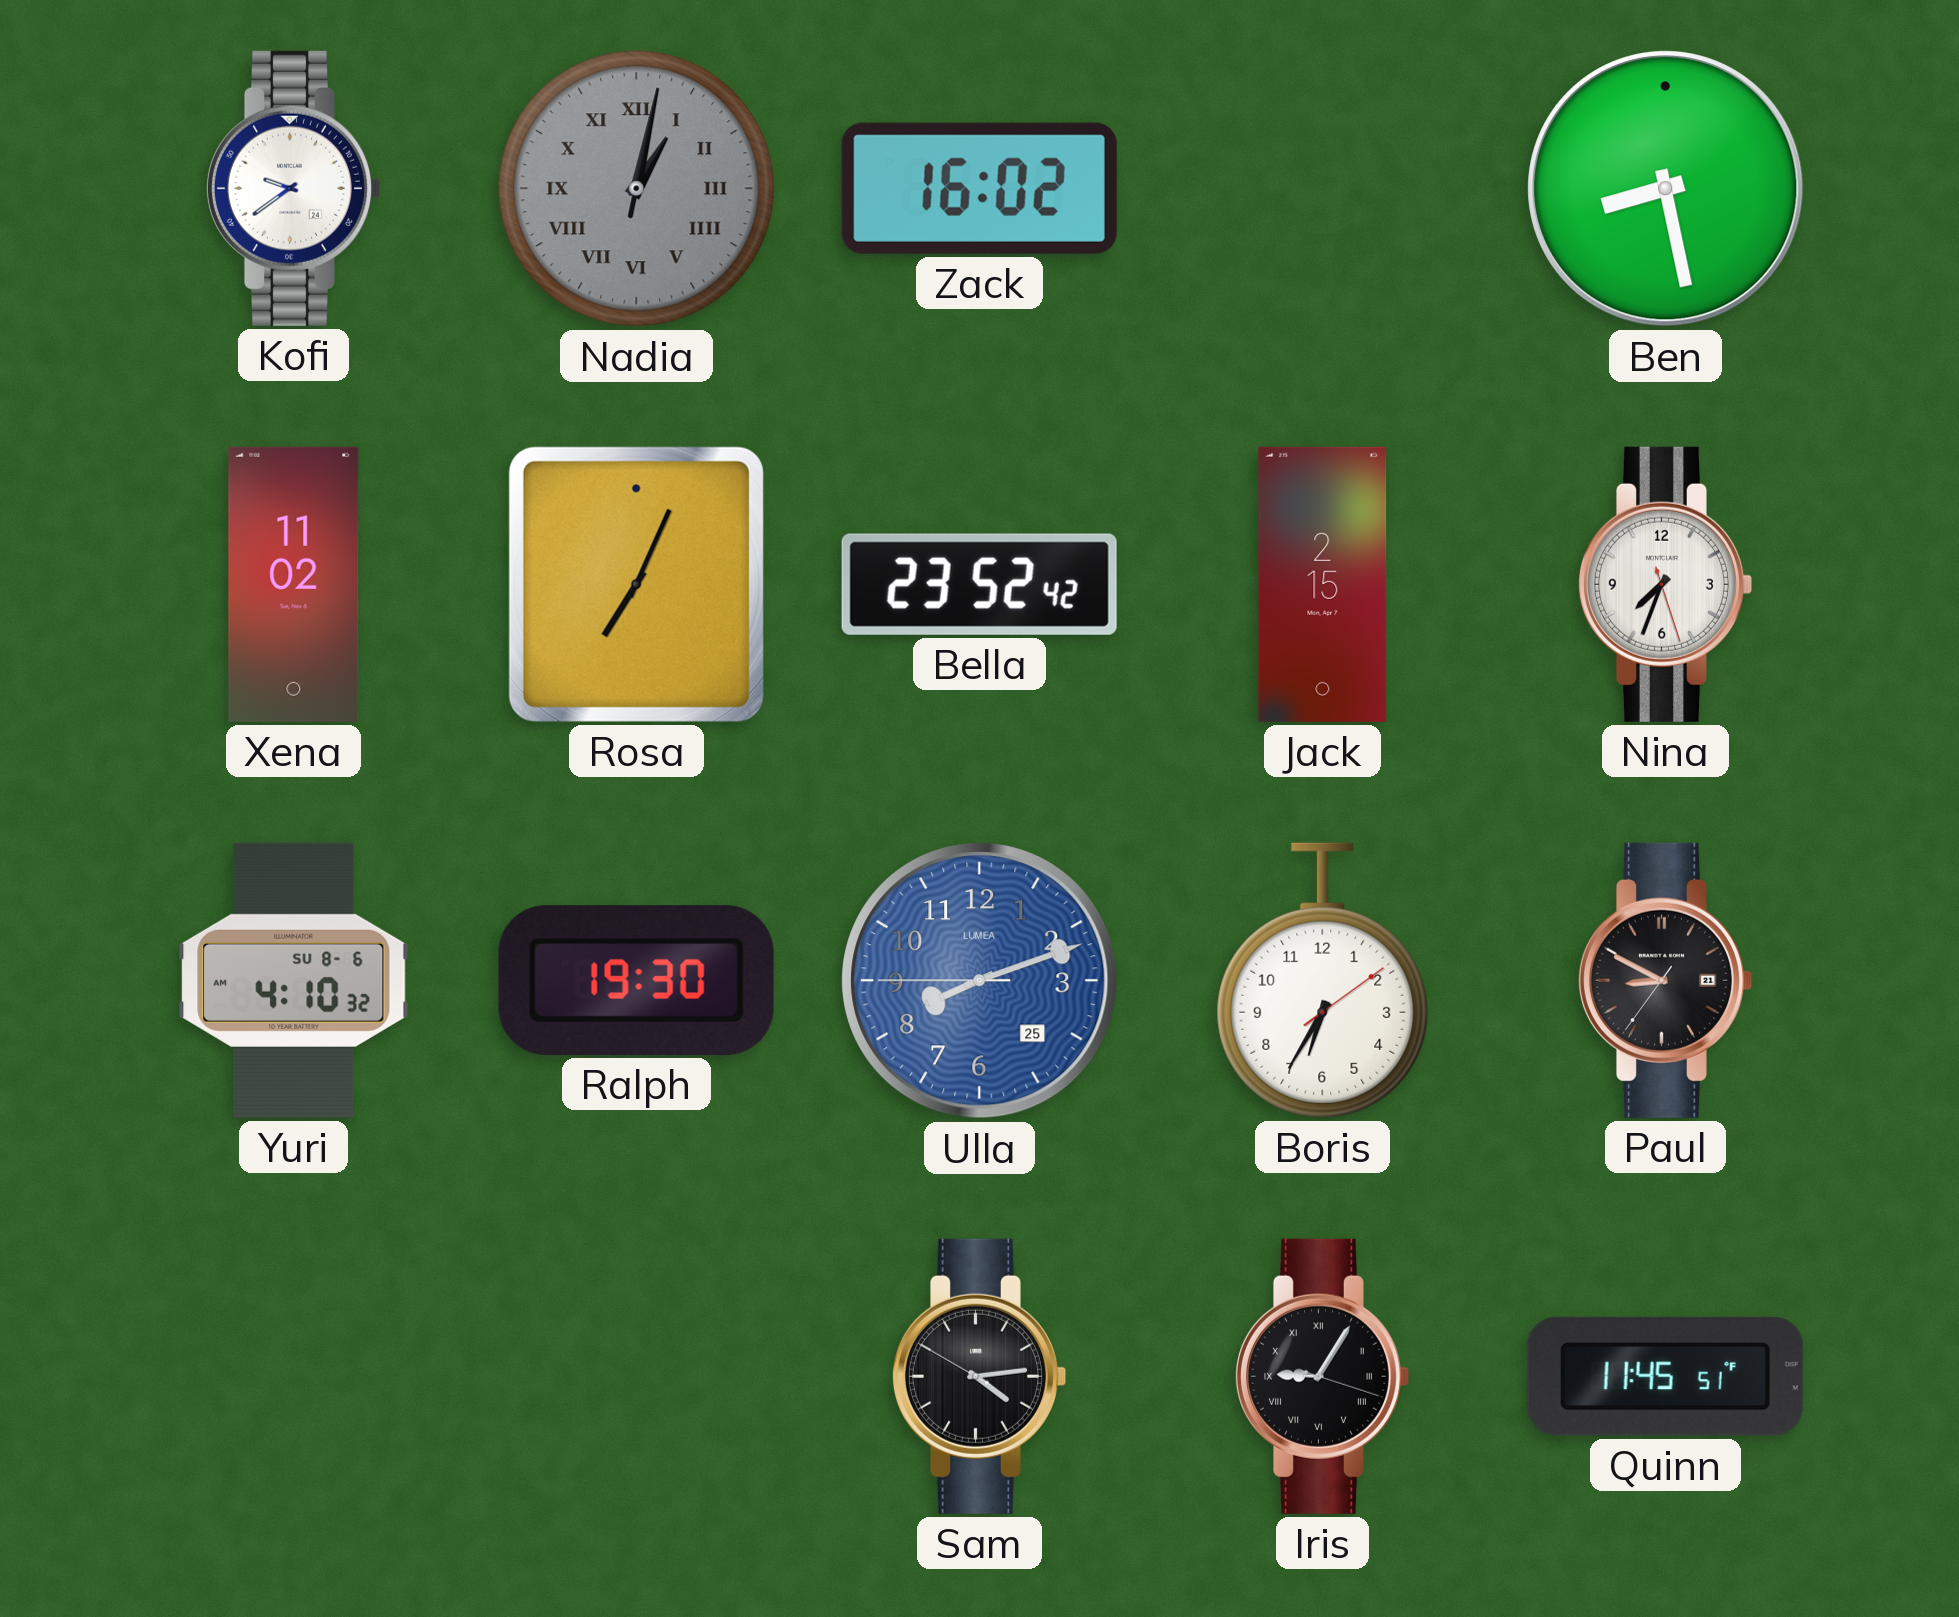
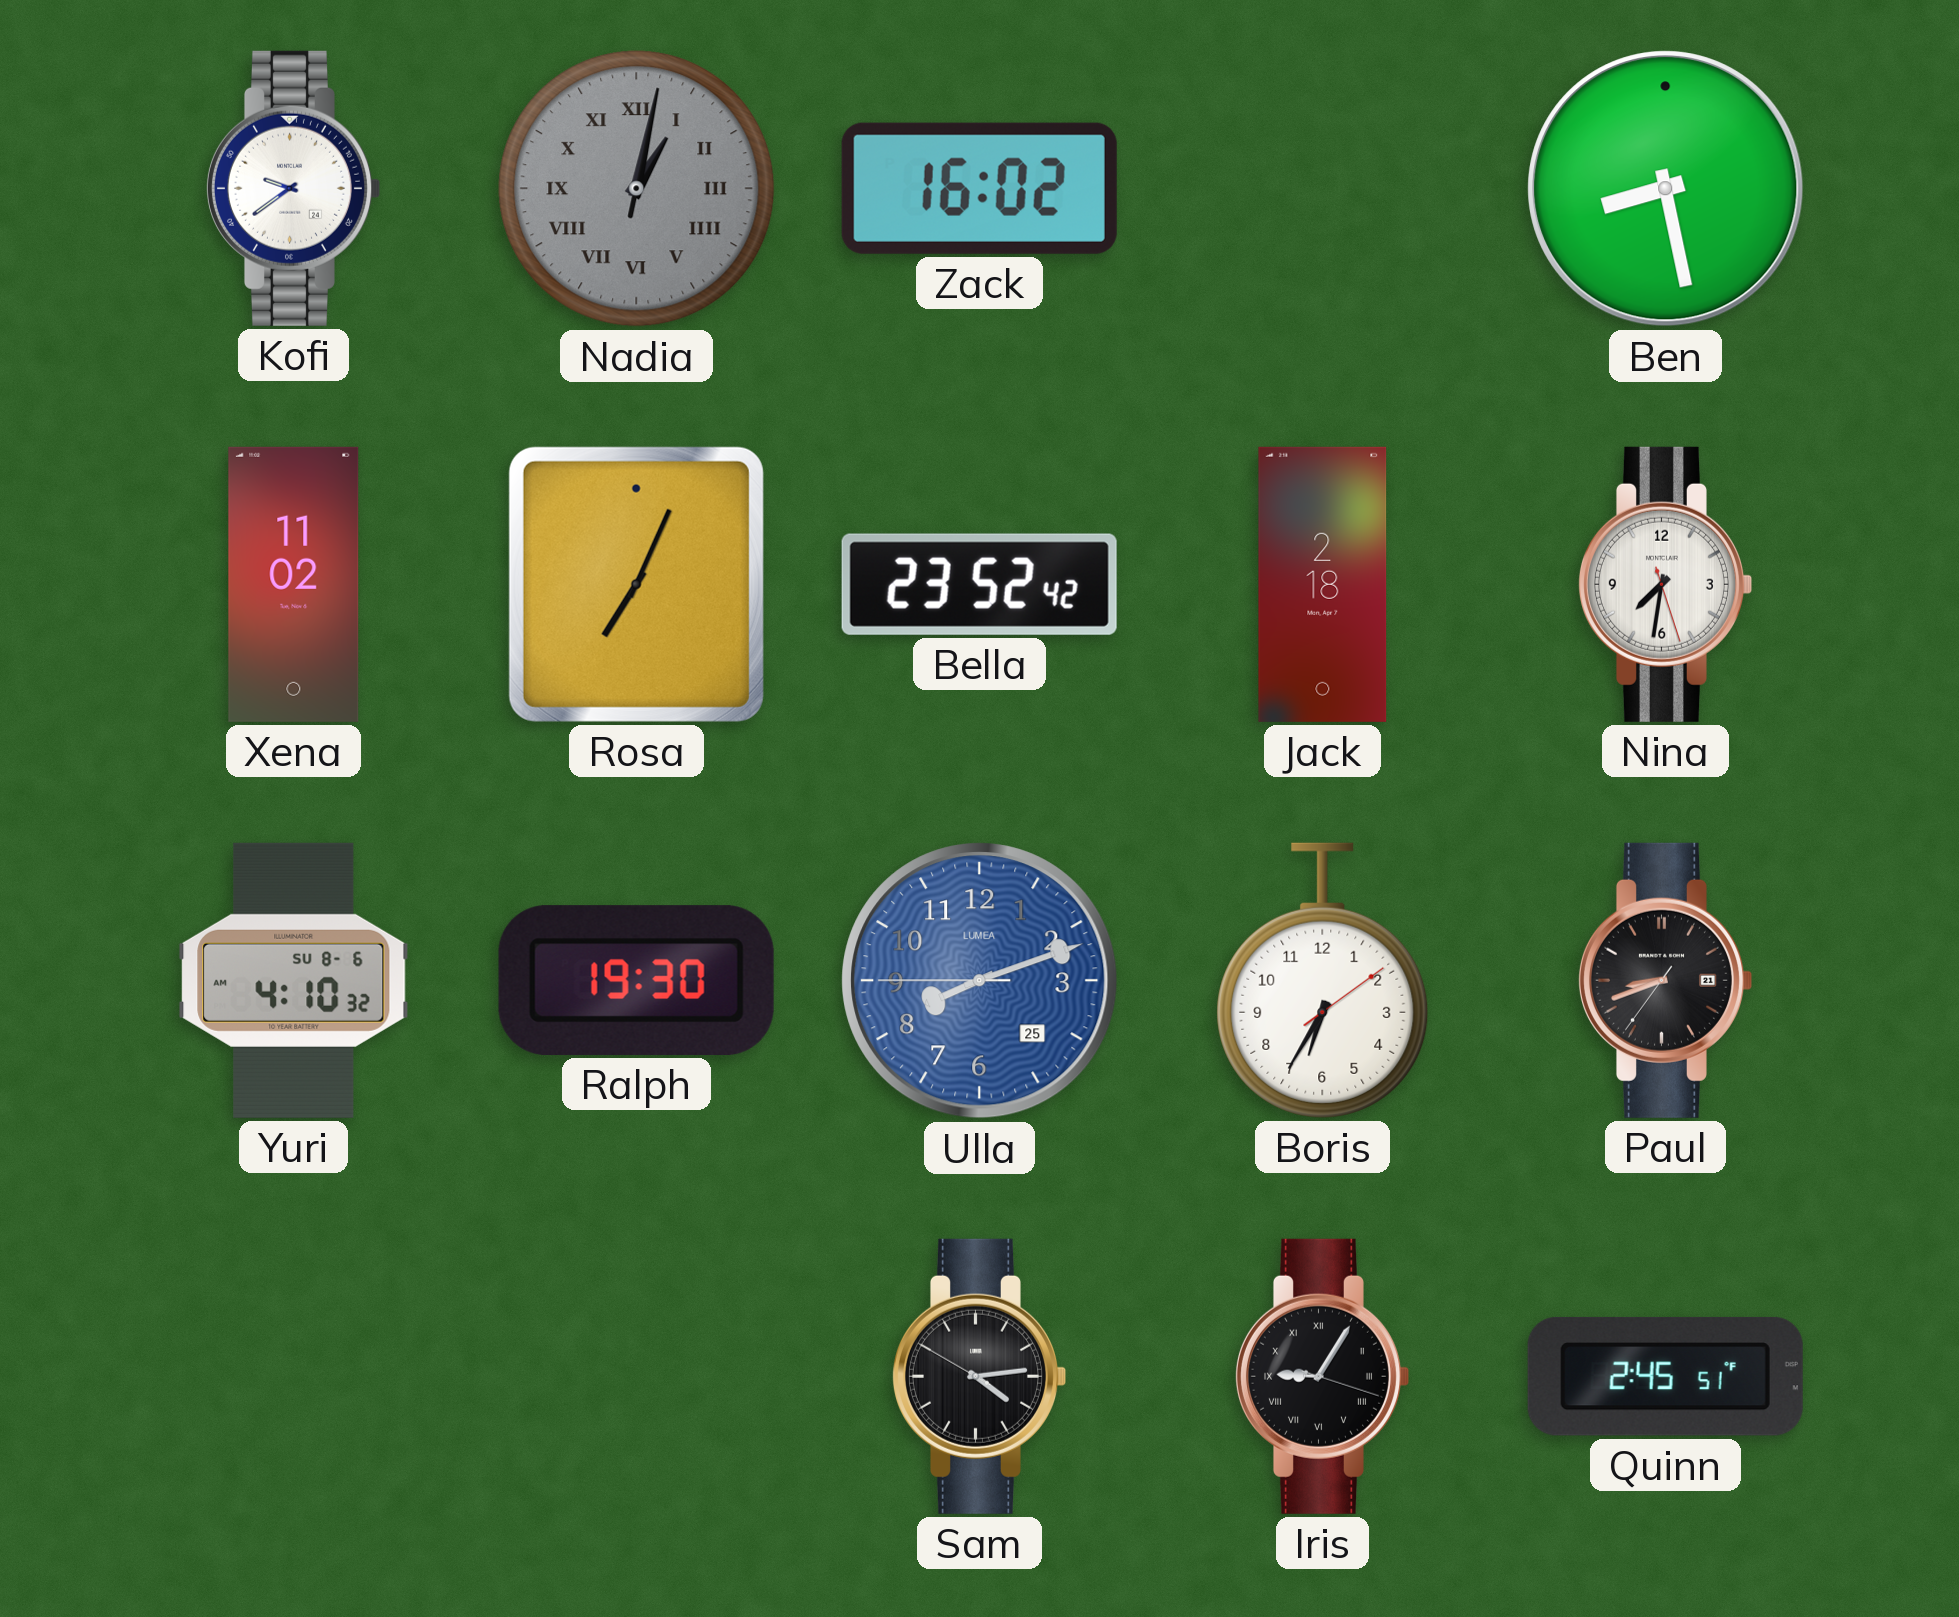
Jack: 2:15 -> 2:18 (1323, 584)
Nina: 7:33 -> 7:31 (1664, 584)
Paul: 8:49 -> 8:41 (1664, 980)
Quinn: 11:45 -> 2:45 (1665, 1376)
